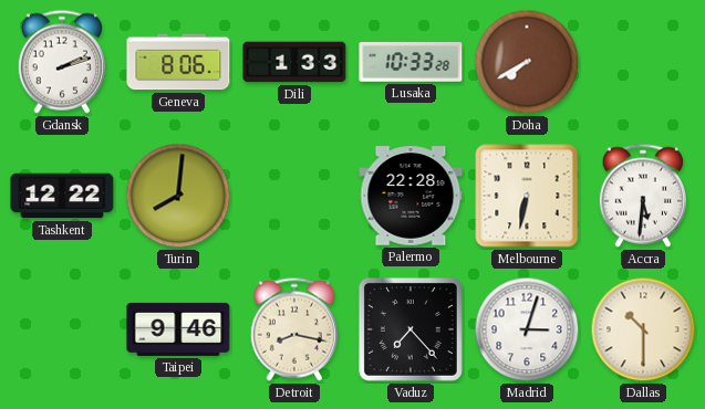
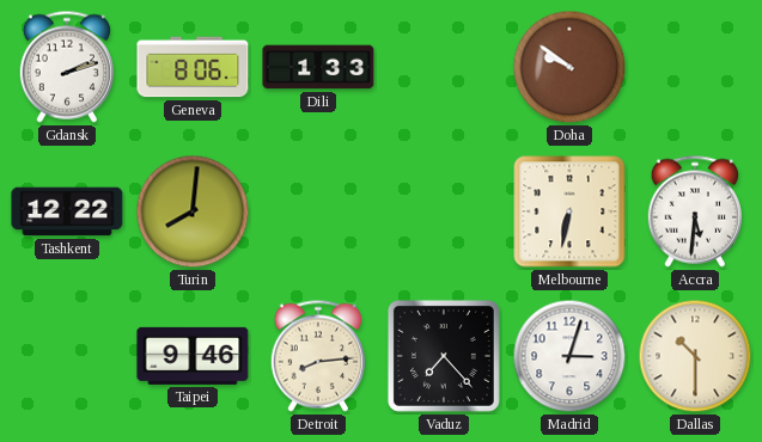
Lusaka: 10:33 -> none (411, 62)
Doha: 7:40 -> 9:51 (569, 67)
Palermo: 22:28 -> none (411, 196)
Detroit: 8:17 -> 8:14 (317, 356)
